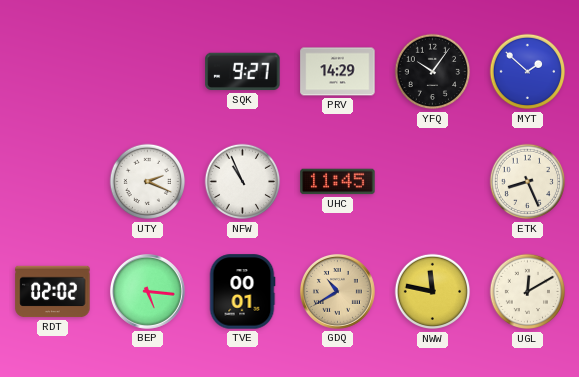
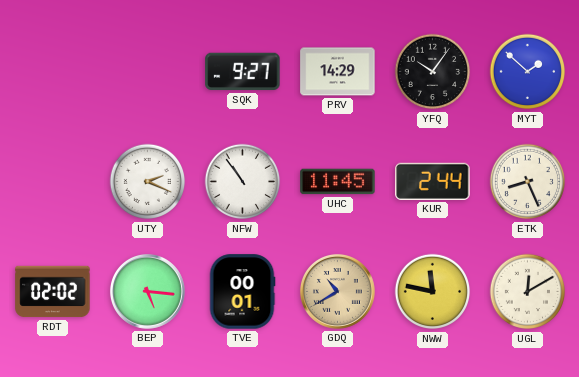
NFW: 10:56 -> 10:54 (243, 182)
KUR: none -> 2:44 (433, 181)
